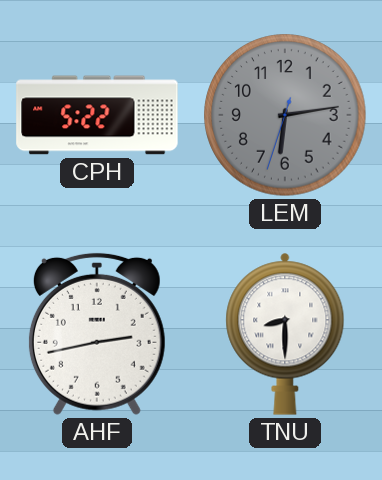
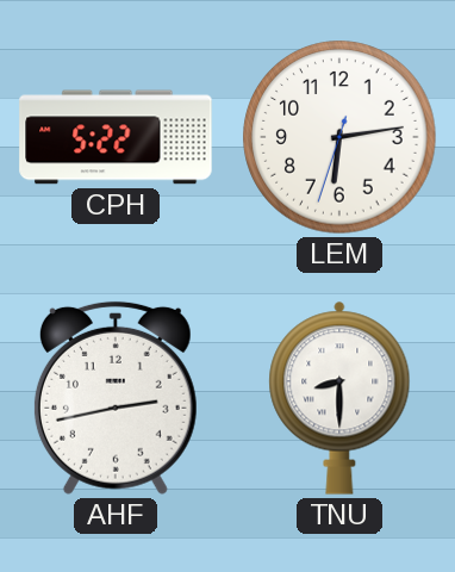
LEM dial: grey -> white (339, 137)
